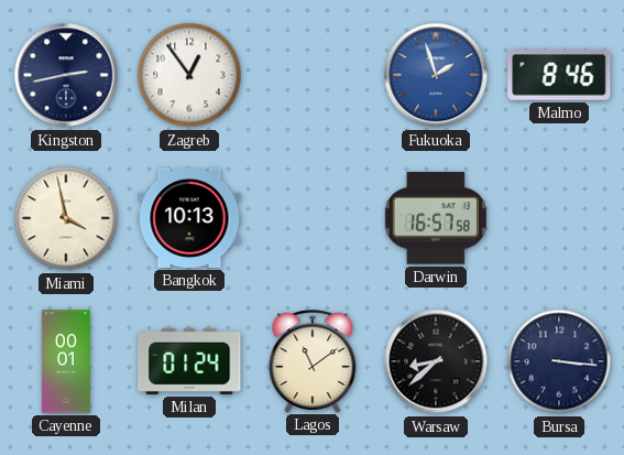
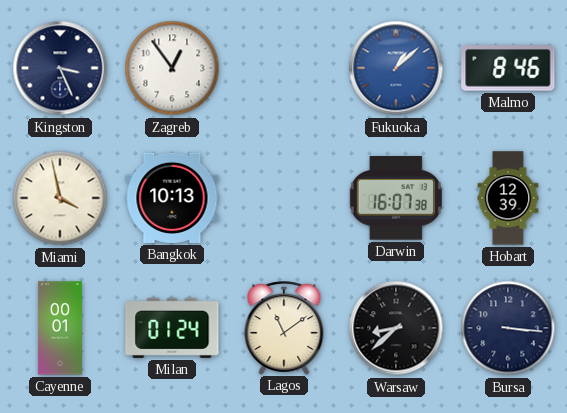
Kingston: 2:43 -> 3:26 (60, 68)
Fukuoka: 1:57 -> 1:08 (396, 68)
Darwin: 16:57 -> 16:07 (396, 198)
Hobart: none -> 12:39 (508, 198)
